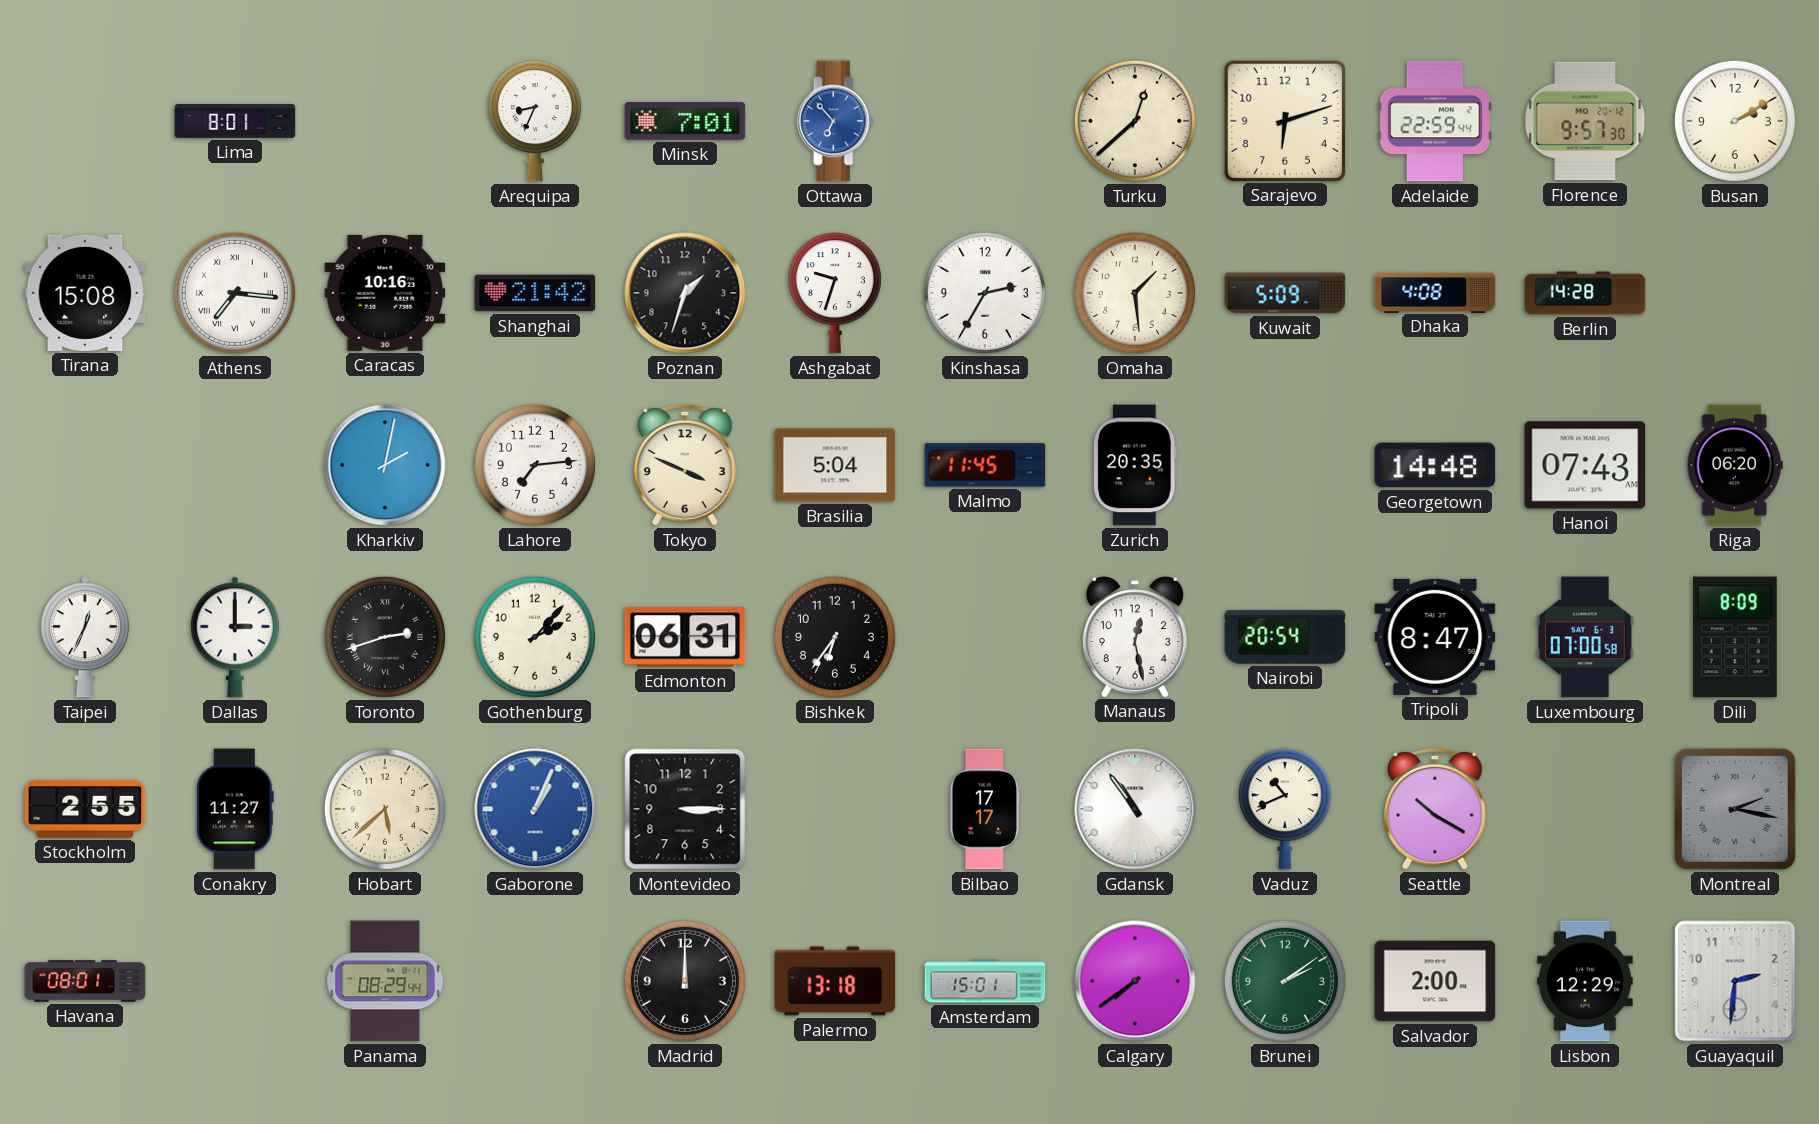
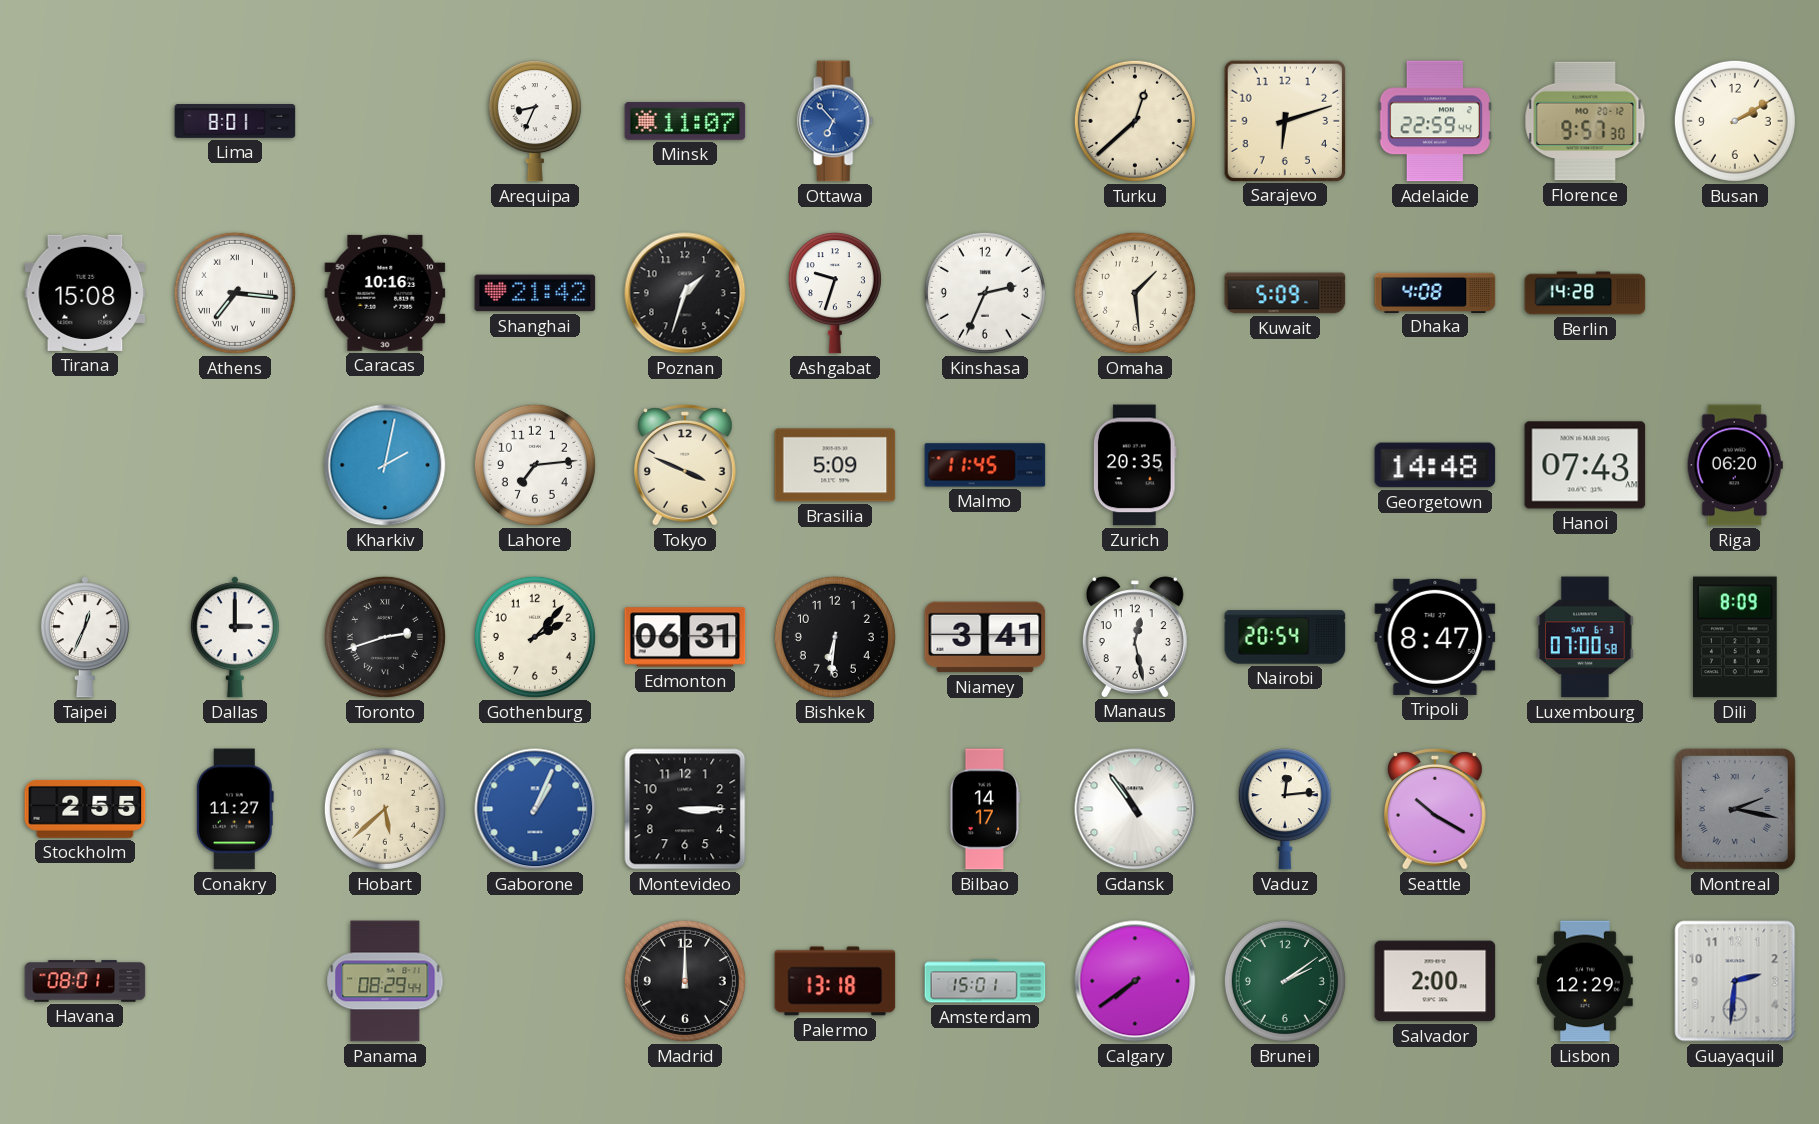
Minsk: 7:01 -> 11:07 (685, 121)
Kinshasa: 2:35 -> 2:34 (985, 293)
Brasilia: 5:04 -> 5:09 (835, 465)
Bishkek: 6:36 -> 6:31 (835, 637)
Niamey: none -> 3:41 (985, 637)
Bilbao: 17:17 -> 14:17 (984, 809)
Vaduz: 10:41 -> 12:14 (1285, 809)
